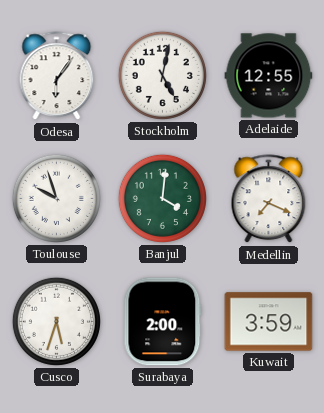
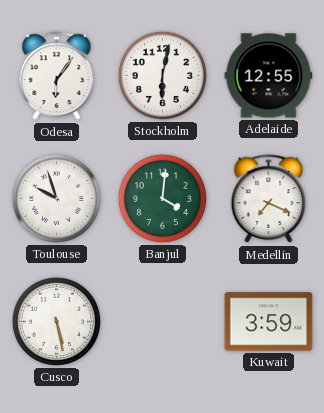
Stockholm: 5:02 -> 6:02 (162, 75)
Cusco: 5:33 -> 5:28 (56, 321)
Surabaya: 2:00 -> none (163, 322)
